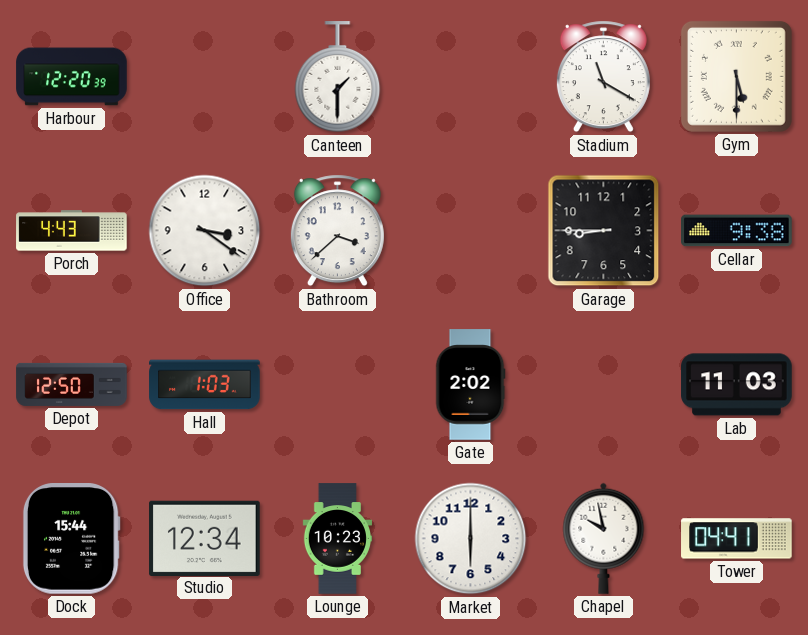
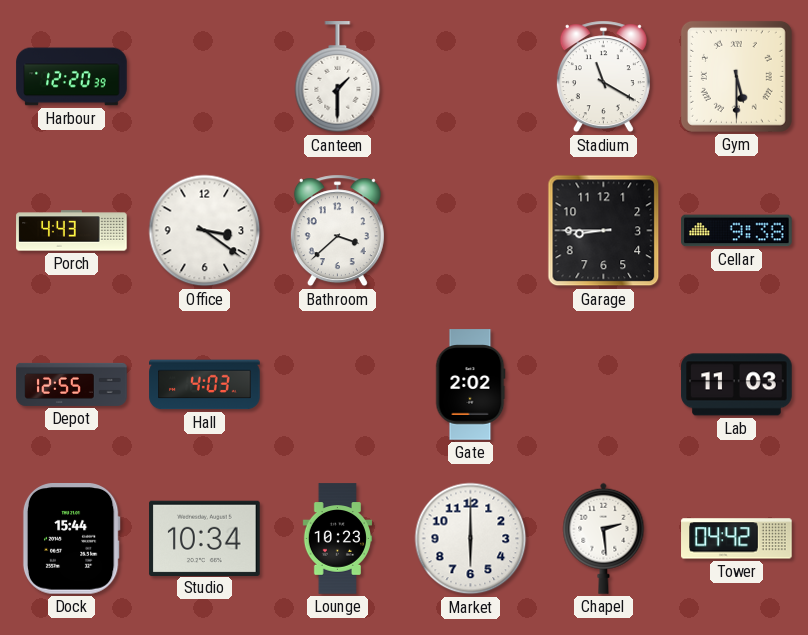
Depot: 12:50 -> 12:55 (72, 384)
Hall: 1:03 -> 4:03 (205, 385)
Studio: 12:34 -> 10:34 (205, 538)
Chapel: 9:58 -> 2:29 (604, 538)
Tower: 04:41 -> 04:42 (737, 539)
